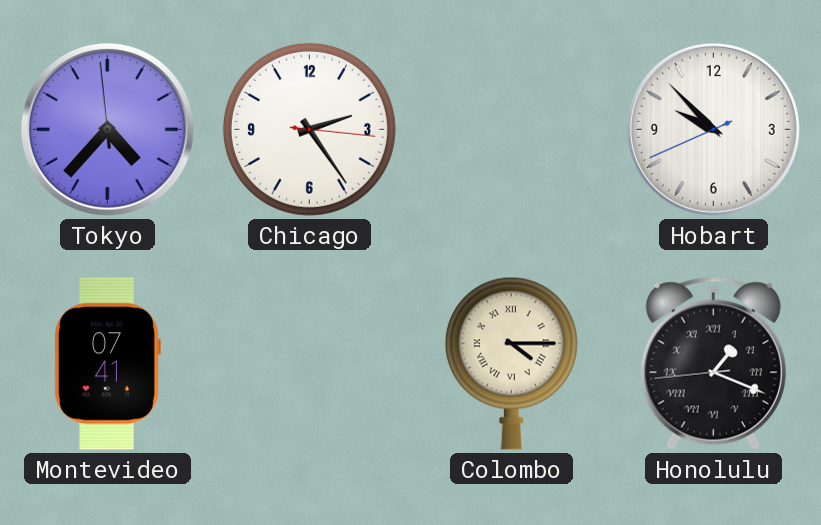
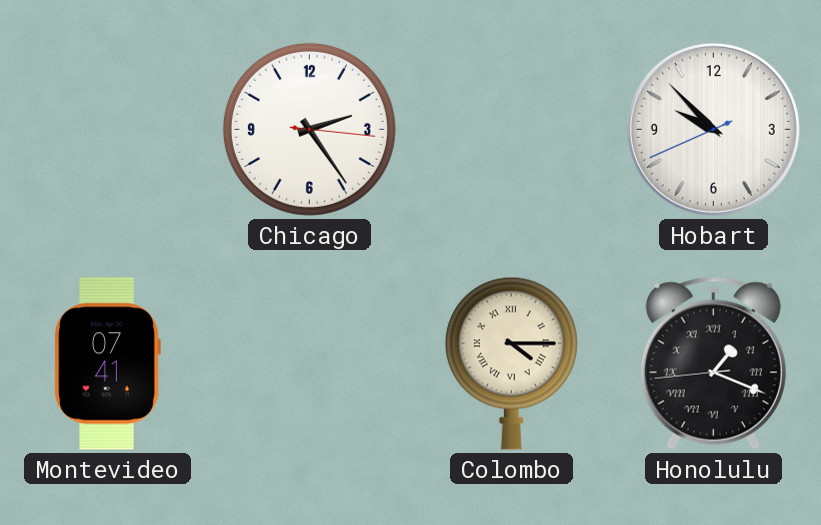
Tokyo: 4:36 -> none (107, 129)
